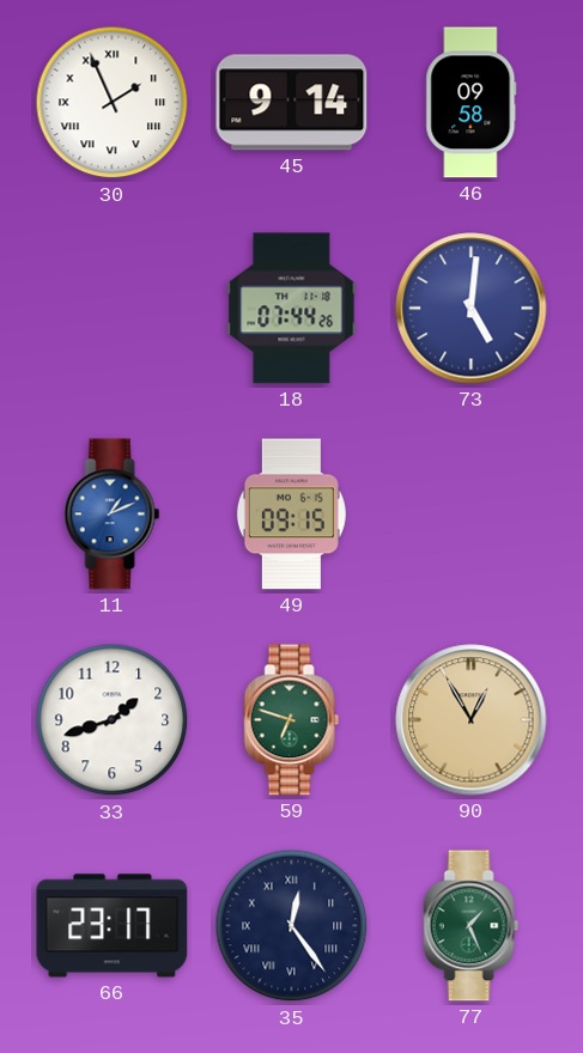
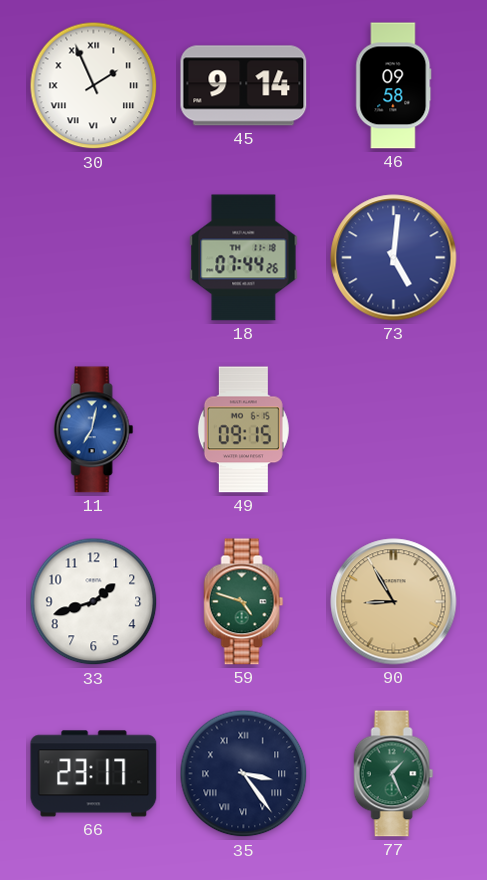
11: 1:11 -> 7:02 (94, 430)
59: 6:48 -> 4:48 (244, 602)
90: 12:55 -> 8:55 (394, 602)
35: 12:24 -> 3:24 (244, 774)
